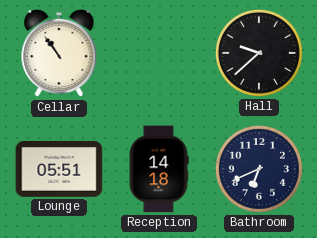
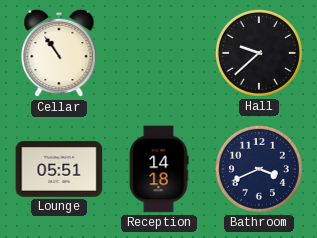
Bathroom: 6:41 -> 3:41 (259, 169)
